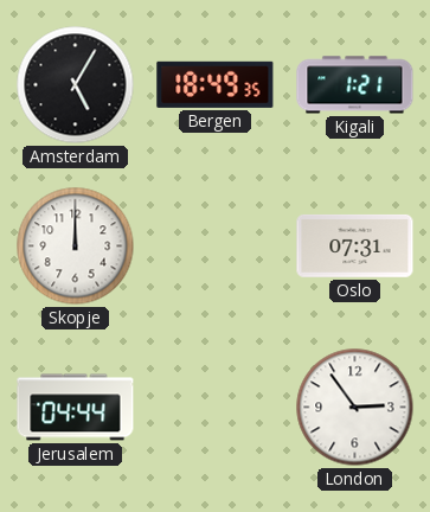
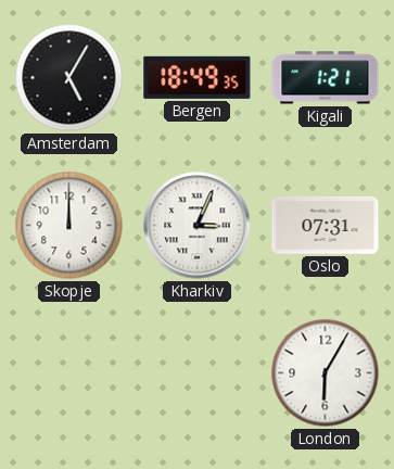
Kharkiv: none -> 3:04 (198, 226)
Jerusalem: 04:44 -> none (76, 408)
London: 2:54 -> 6:05 (326, 373)
